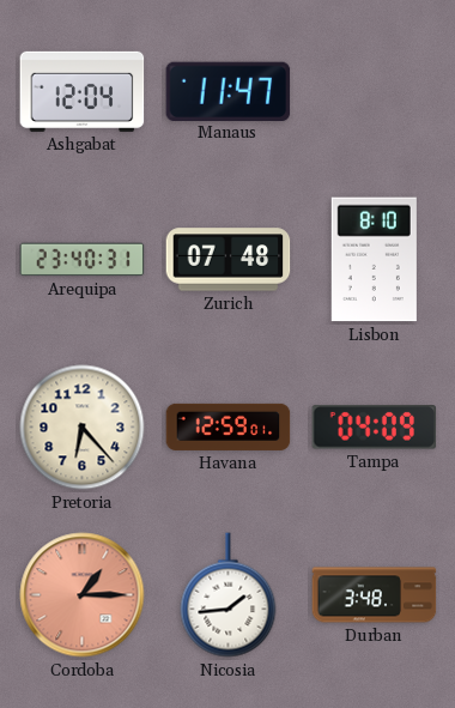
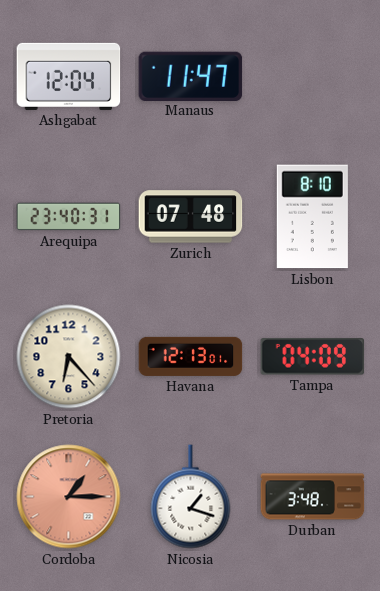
Havana: 12:59 -> 12:13 (191, 356)
Nicosia: 1:44 -> 1:18 (191, 497)
